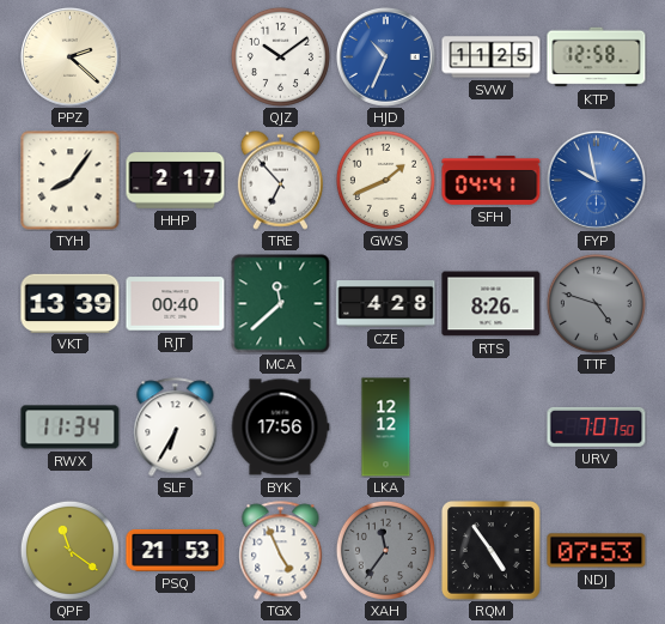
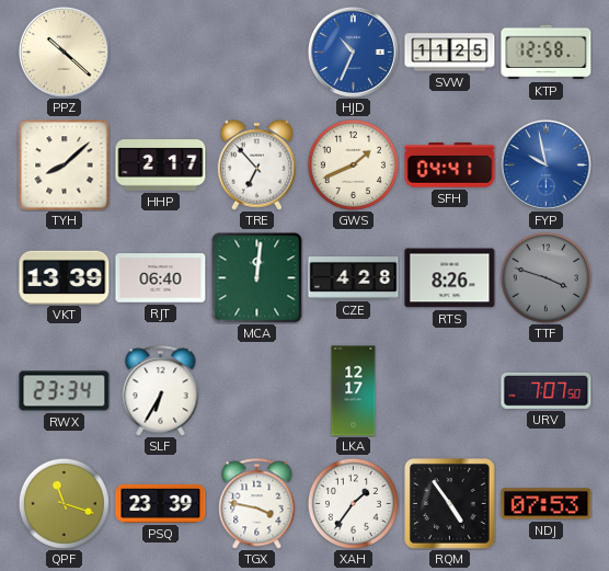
PPZ: 2:22 -> 10:22 (64, 52)
QJZ: 10:09 -> none (280, 56)
TYH: 8:06 -> 8:08 (65, 165)
RJT: 00:40 -> 06:40 (161, 278)
MCA: 11:38 -> 12:01 (257, 278)
TTF: 4:48 -> 3:48 (545, 277)
RWX: 11:34 -> 23:34 (65, 391)
BYK: 17:56 -> none (280, 428)
LKA: 12:12 -> 12:17 (354, 391)
QPF: 11:21 -> 11:18 (64, 503)
PSQ: 21:53 -> 23:39 (161, 503)
TGX: 4:56 -> 3:47 (257, 504)
XAH: 11:36 -> 1:36 (353, 503)
XAH dial: grey -> white (353, 503)
